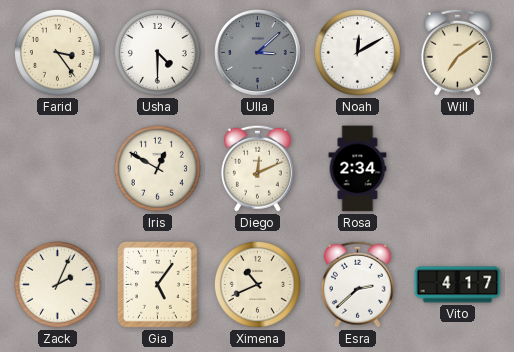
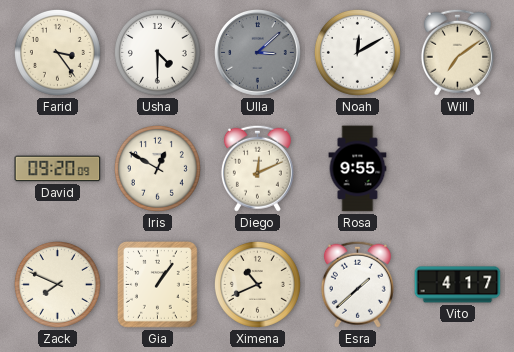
David: none -> 09:20 (58, 169)
Rosa: 2:34 -> 9:55 (358, 169)
Zack: 2:04 -> 7:49 (57, 284)
Gia: 5:06 -> 1:06 (157, 284)
Esra: 2:38 -> 1:38 (357, 284)
